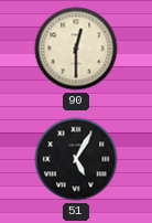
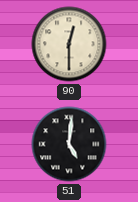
51: 5:05 -> 5:01 (69, 144)
